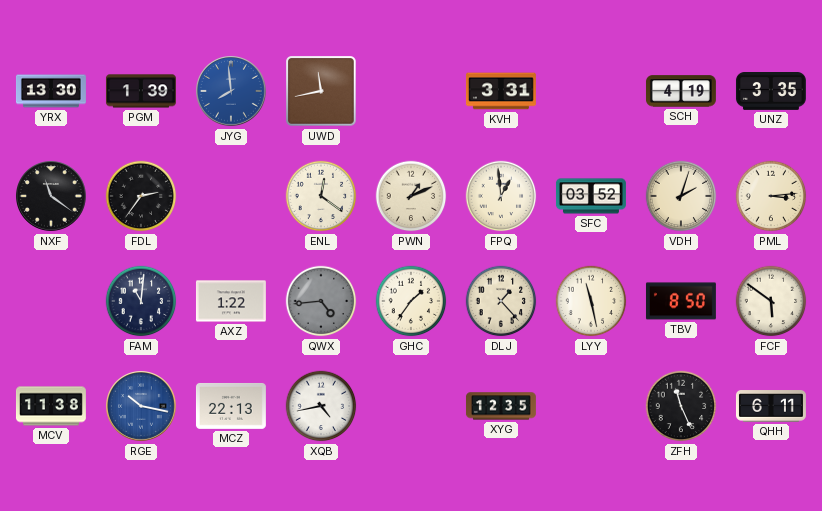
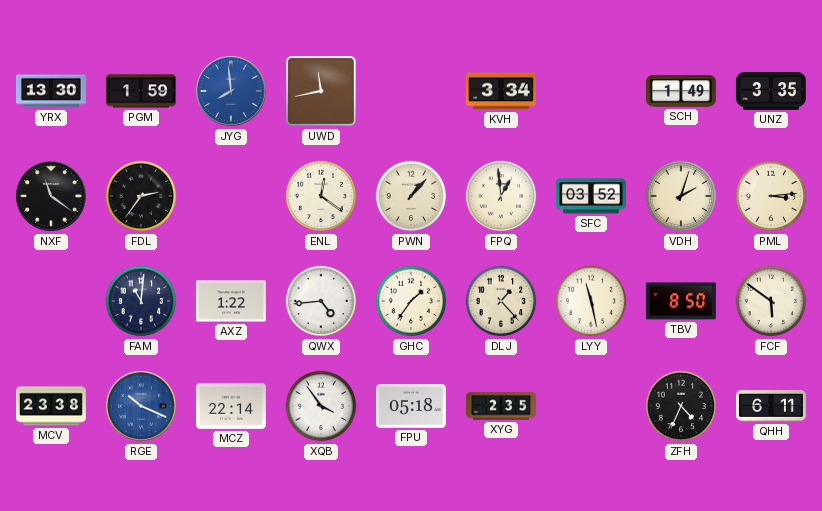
PGM: 1:39 -> 1:59 (141, 91)
KVH: 3:31 -> 3:34 (501, 91)
SCH: 4:19 -> 1:49 (681, 91)
PWN: 1:11 -> 1:07 (411, 196)
QWX dial: grey -> white (321, 301)
MCV: 11:38 -> 23:38 (51, 406)
RGE: 10:17 -> 10:19 (142, 407)
MCZ: 22:13 -> 22:14 (231, 406)
XQB: 4:43 -> 3:54 (321, 406)
FPU: none -> 05:18 (411, 406)
XYG: 12:35 -> 2:35 (501, 406)
ZFH: 11:26 -> 4:34 (681, 406)
